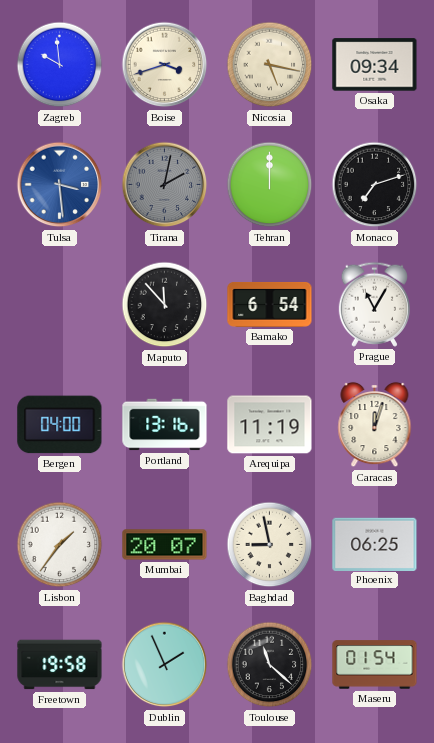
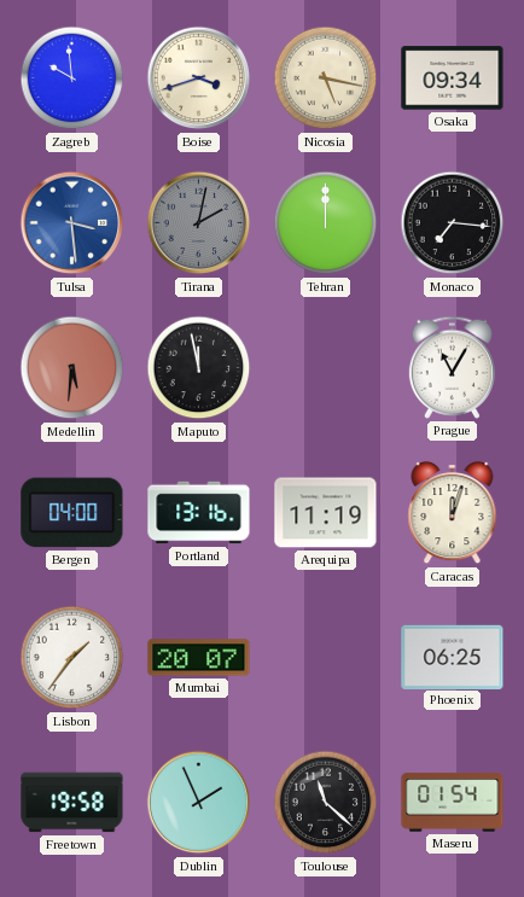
Monaco: 7:12 -> 7:16 (453, 223)
Medellin: none -> 5:31 (72, 368)
Maputo: 11:53 -> 11:58 (199, 368)
Bamako: 6:54 -> none (270, 304)
Baghdad: 8:58 -> none (270, 545)
